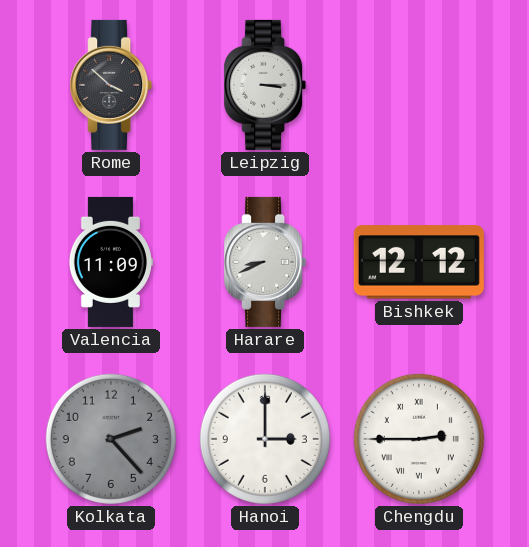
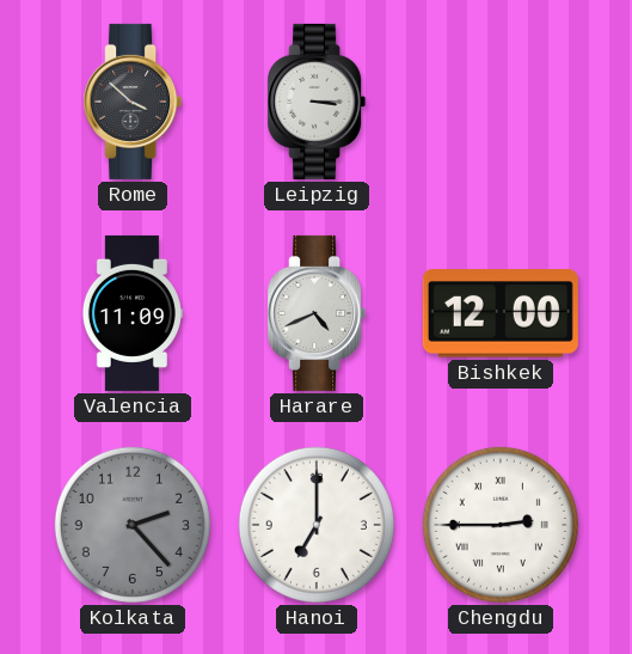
Harare: 8:41 -> 4:41 (317, 313)
Bishkek: 12:12 -> 12:00 (501, 313)
Hanoi: 3:00 -> 7:00 (317, 525)
